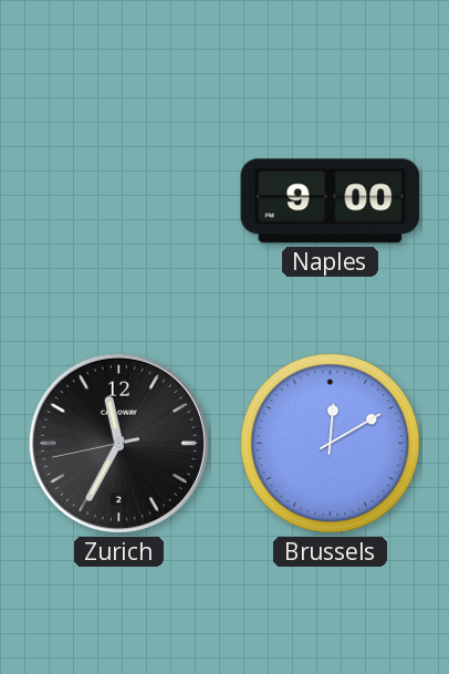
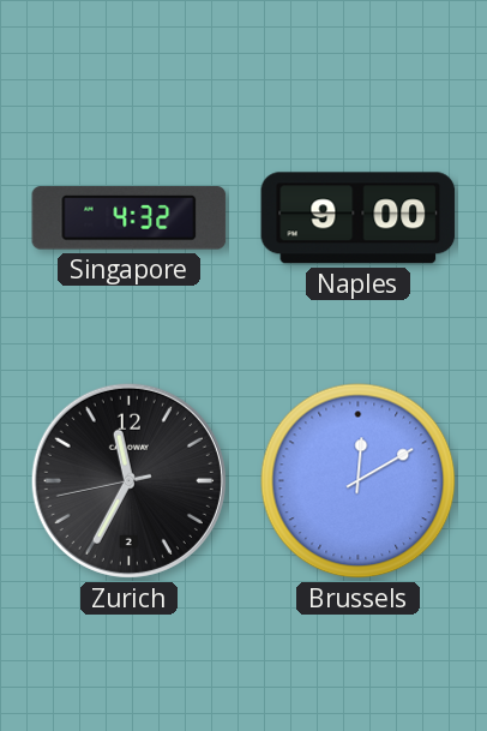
Singapore: none -> 4:32 (130, 218)
